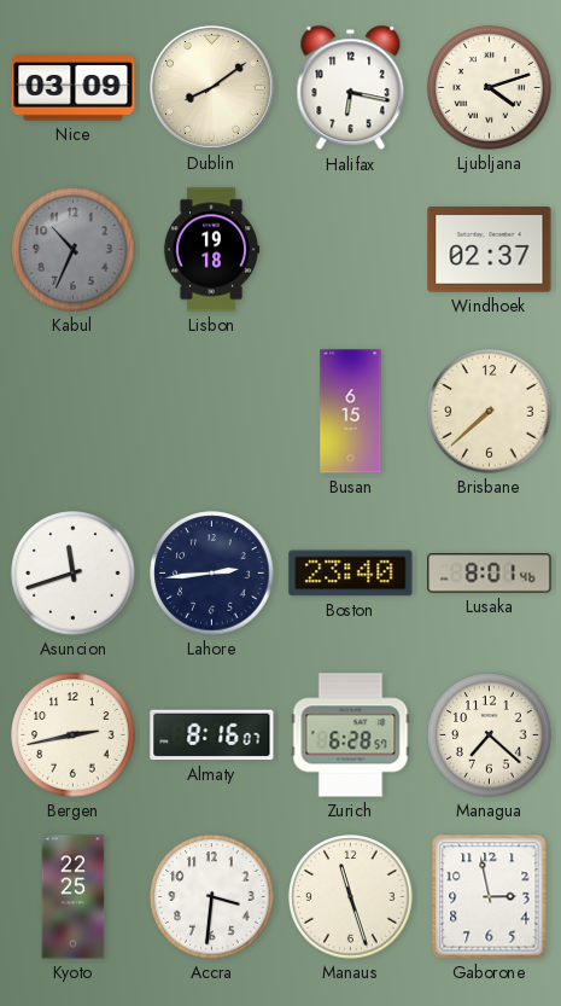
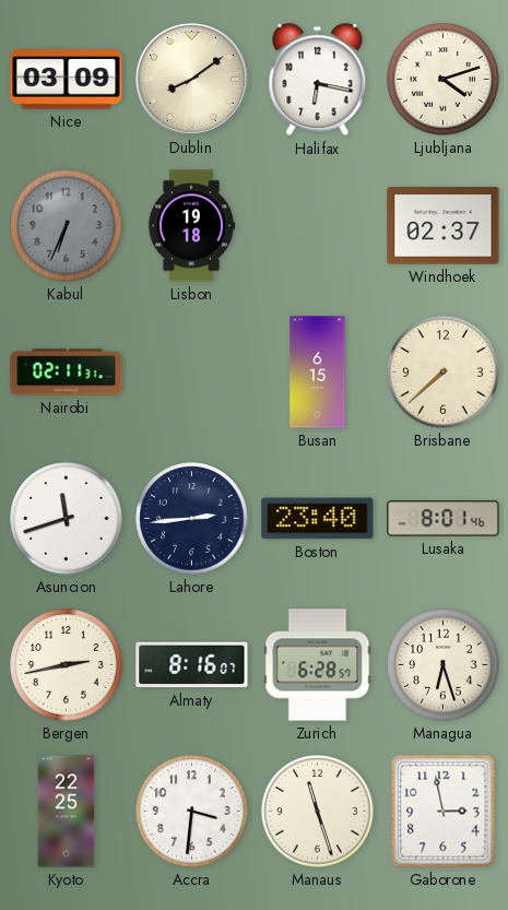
Kabul: 10:34 -> 6:34 (67, 226)
Nairobi: none -> 02:11 (67, 373)
Managua: 7:22 -> 6:27 (444, 665)
